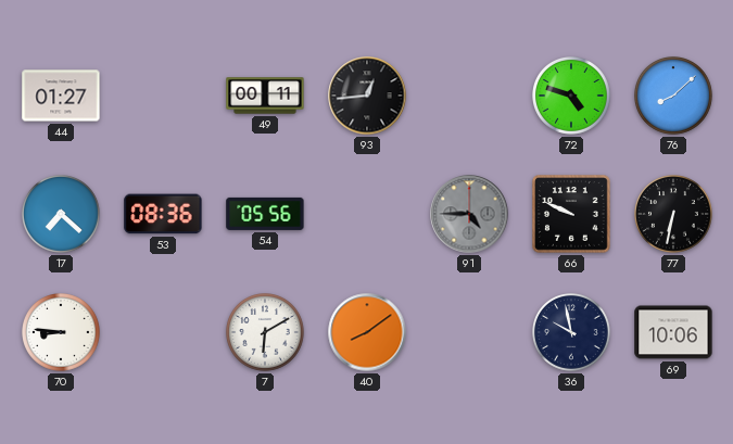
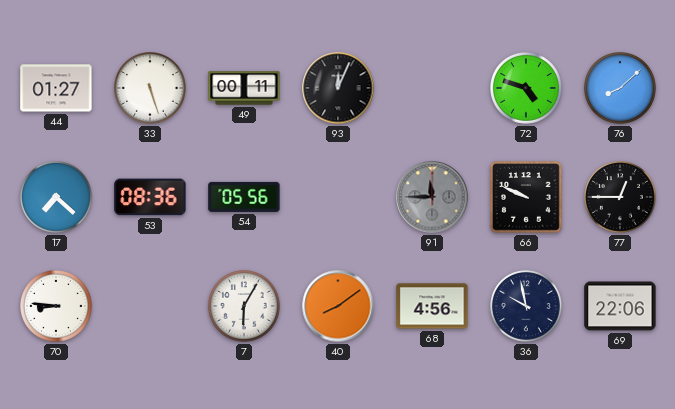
33: none -> 5:27 (151, 89)
93: 12:44 -> 12:04 (338, 88)
91: 4:45 -> 11:45 (432, 197)
77: 6:32 -> 12:45 (621, 198)
7: 6:10 -> 6:05 (245, 307)
68: none -> 4:56 (432, 306)
69: 10:06 -> 22:06 (620, 306)
